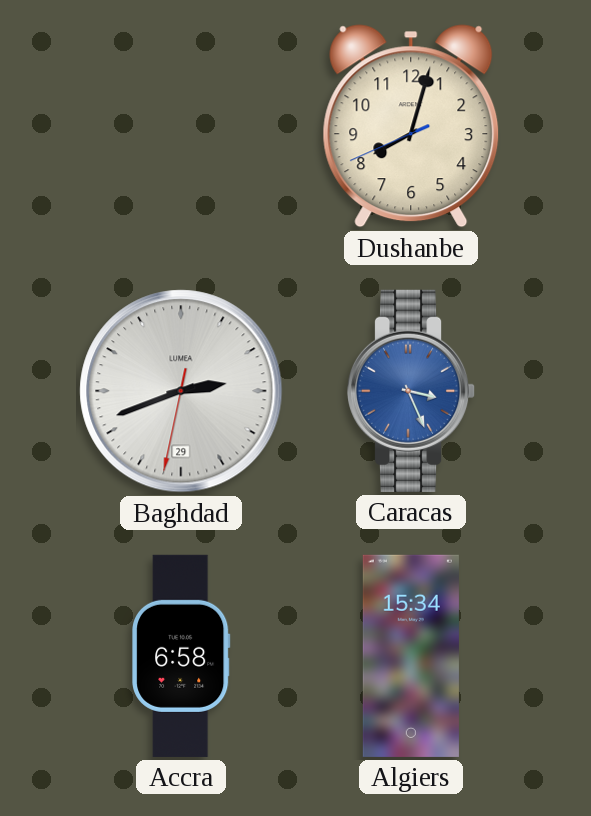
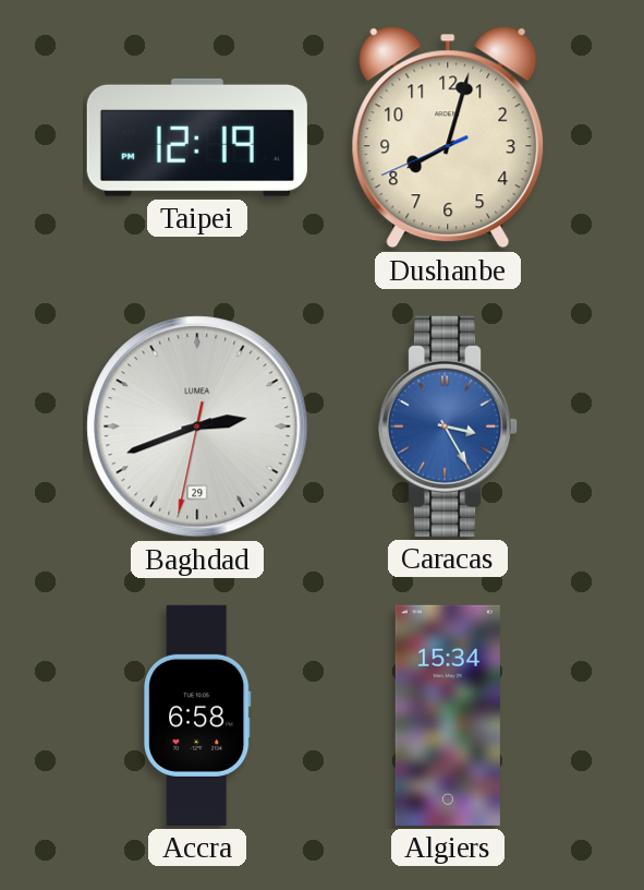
Taipei: none -> 12:19 (197, 137)
Caracas: 3:26 -> 3:25 (449, 426)
